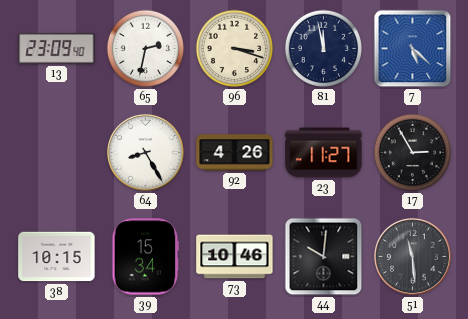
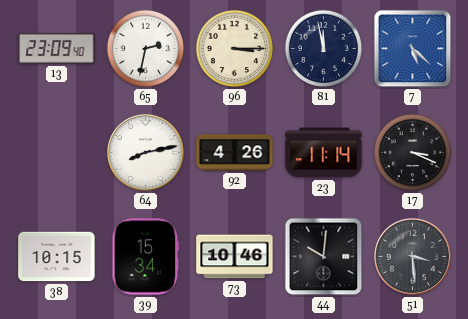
96: 3:18 -> 3:15 (235, 49)
64: 8:25 -> 8:13 (145, 152)
23: 11:27 -> 11:14 (324, 153)
17: 2:55 -> 3:19 (413, 153)
51: 11:29 -> 3:29 (412, 256)
